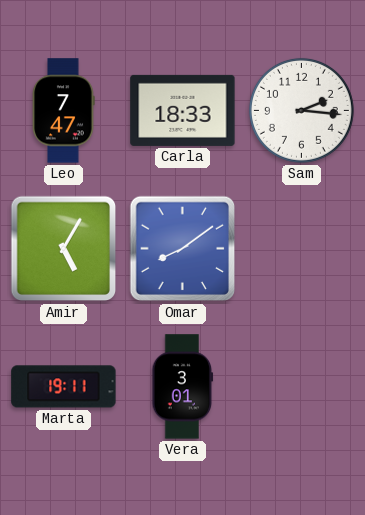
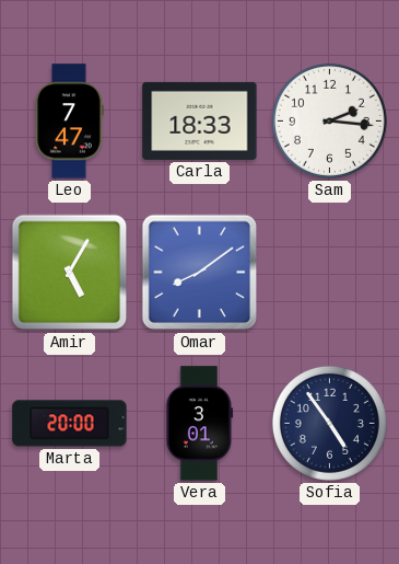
Marta: 19:11 -> 20:00 (70, 424)
Sofia: none -> 4:54 (329, 423)
